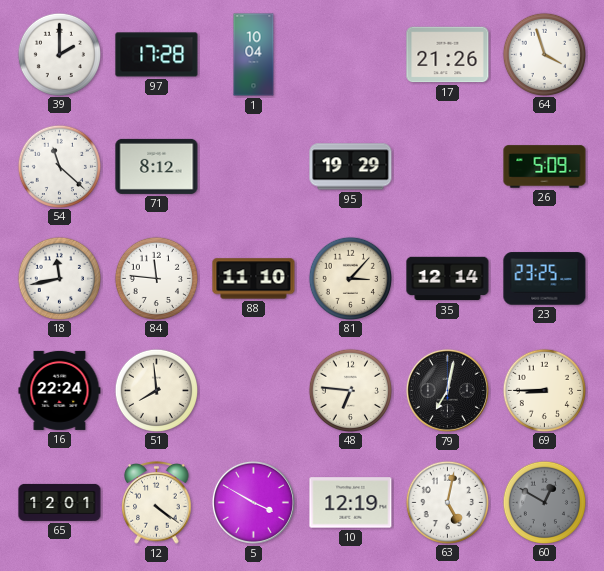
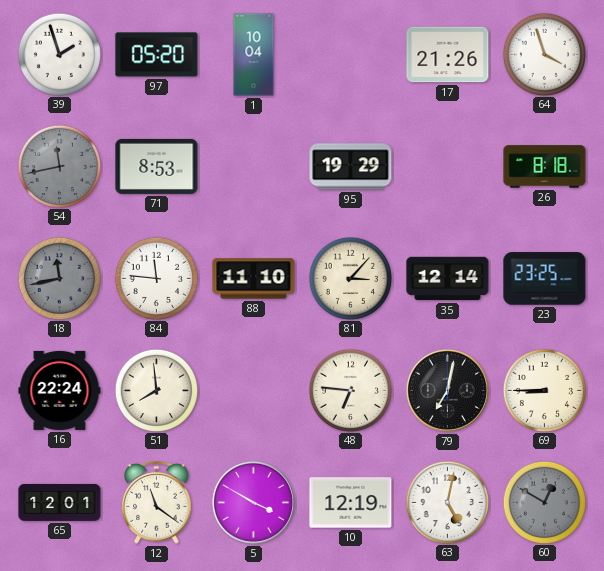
39: 2:00 -> 1:57 (59, 54)
97: 17:28 -> 05:20 (157, 55)
54: 11:22 -> 11:43 (59, 166)
54 dial: white -> grey (59, 166)
71: 8:12 -> 8:53 (157, 166)
26: 5:09 -> 8:18 (545, 167)
18 dial: white -> grey (59, 278)
12: 4:21 -> 11:21 (157, 503)
